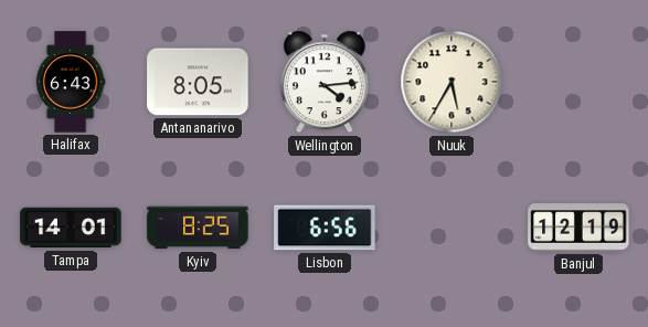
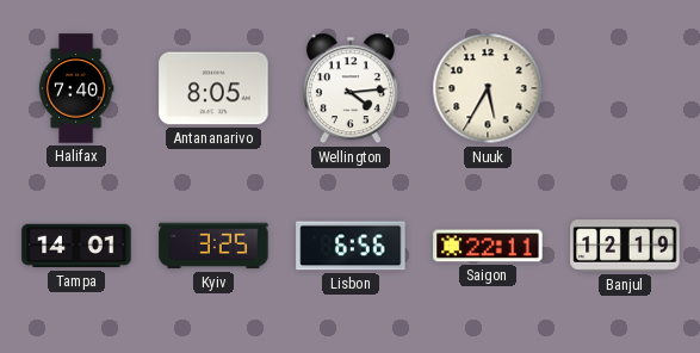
Halifax: 6:43 -> 7:40 (76, 88)
Kyiv: 8:25 -> 3:25 (213, 246)
Saigon: none -> 22:11 (488, 246)
